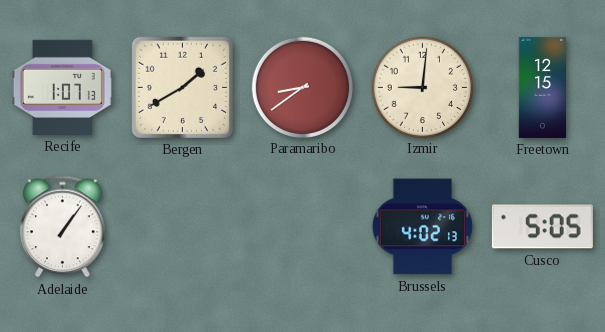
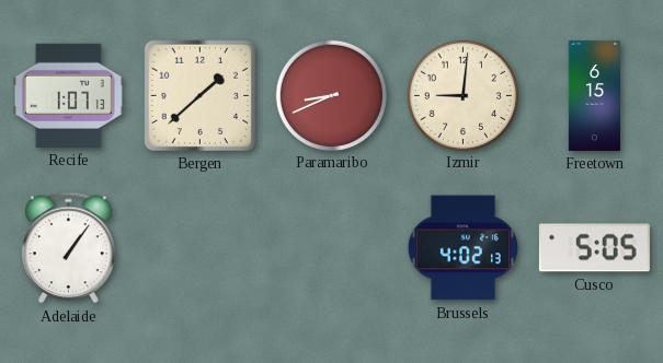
Bergen: 1:40 -> 1:38 (199, 95)
Paramaribo: 8:39 -> 8:41 (331, 95)
Freetown: 12:15 -> 6:15 (594, 95)
